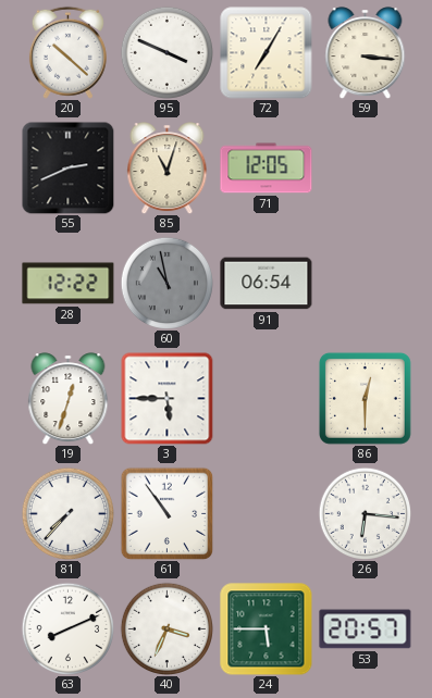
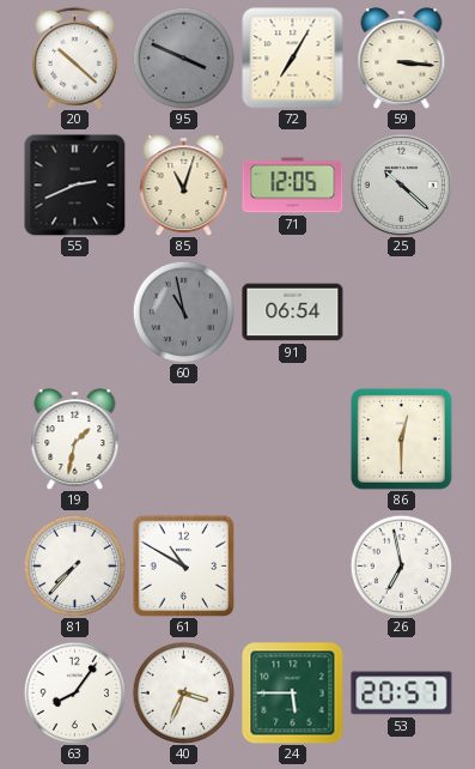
95 dial: white -> grey (183, 57)
25: none -> 10:22 (401, 184)
28: 12:22 -> none (69, 284)
19: 12:33 -> 1:32 (75, 440)
3: 5:45 -> none (168, 399)
61: 10:54 -> 10:50 (183, 565)
26: 6:16 -> 6:58 (401, 565)
63: 8:11 -> 8:06 (74, 692)
